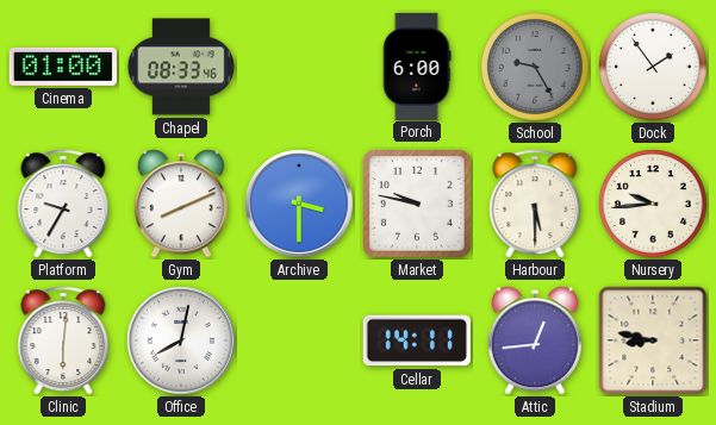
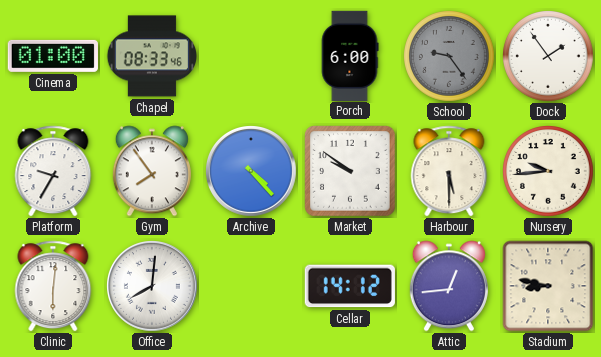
School: 9:25 -> 9:24 (450, 57)
Gym: 8:11 -> 7:54 (152, 171)
Archive: 3:30 -> 4:23 (252, 172)
Market: 9:47 -> 9:51 (350, 171)
Office: 8:02 -> 8:01 (153, 287)
Cellar: 14:11 -> 14:12 (350, 286)
